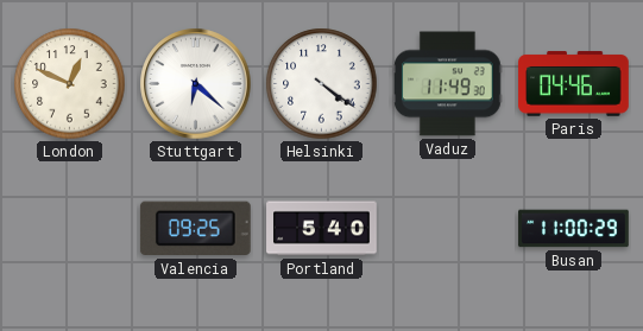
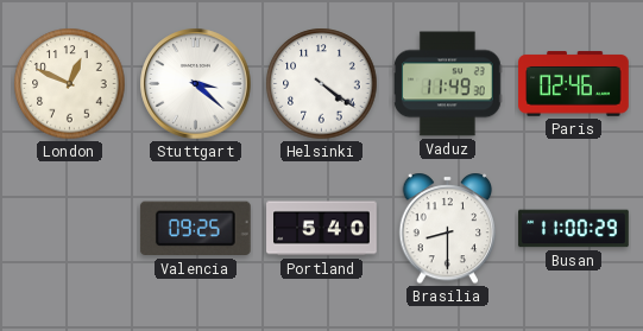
Stuttgart: 6:22 -> 3:22 (196, 84)
Paris: 04:46 -> 02:46 (574, 84)
Brasilia: none -> 8:30 (448, 229)
